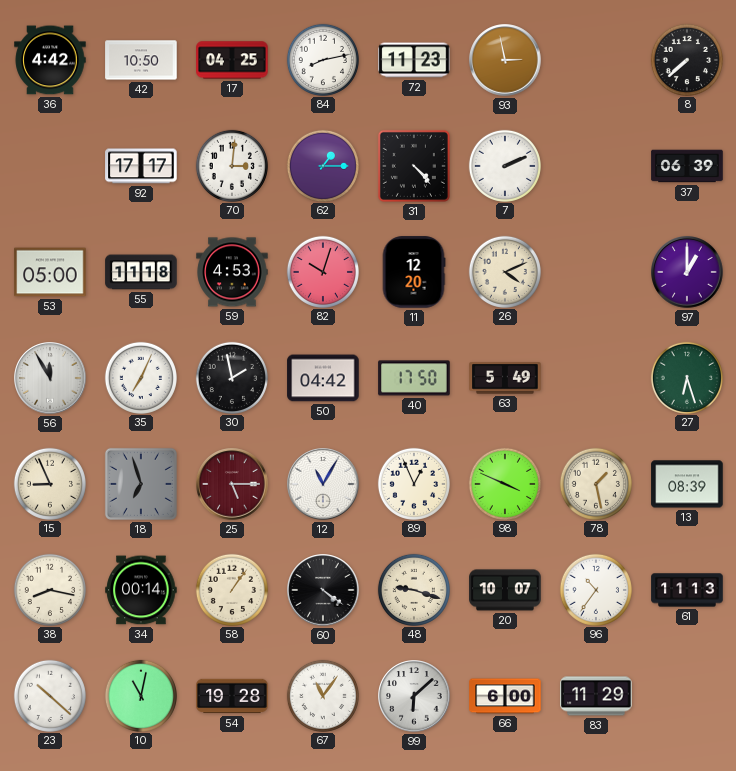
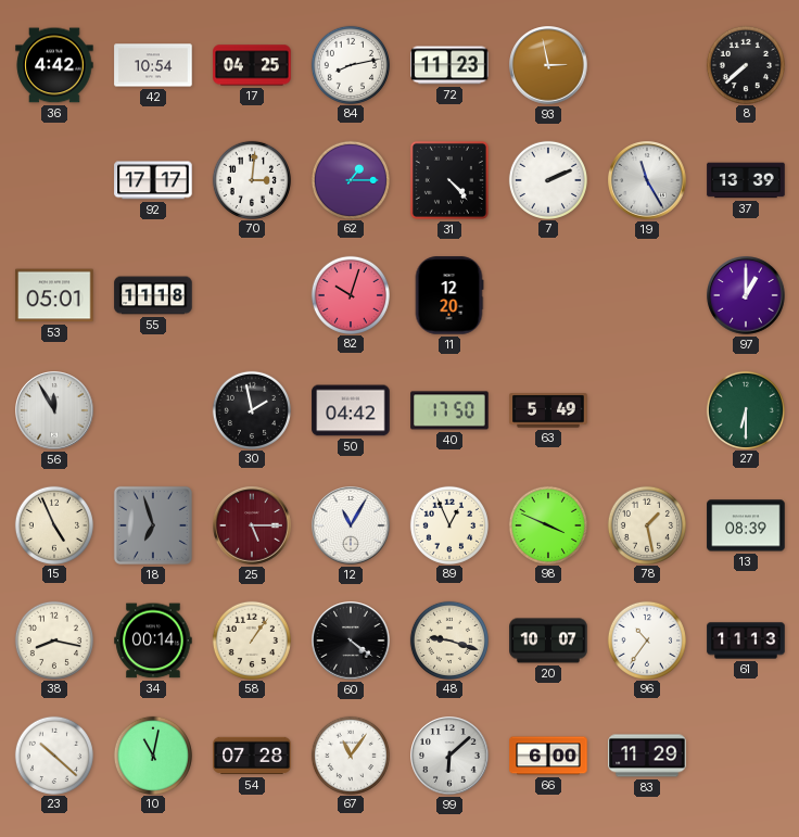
42: 10:50 -> 10:54 (153, 65)
19: none -> 11:25 (647, 180)
37: 06:39 -> 13:39 (746, 180)
53: 05:00 -> 05:01 (54, 295)
59: 4:53 -> none (232, 272)
26: 4:11 -> none (504, 271)
35: 7:04 -> none (140, 377)
27: 6:27 -> 6:30 (745, 409)
15: 8:56 -> 4:56 (53, 524)
54: 19:28 -> 07:28 (252, 756)
